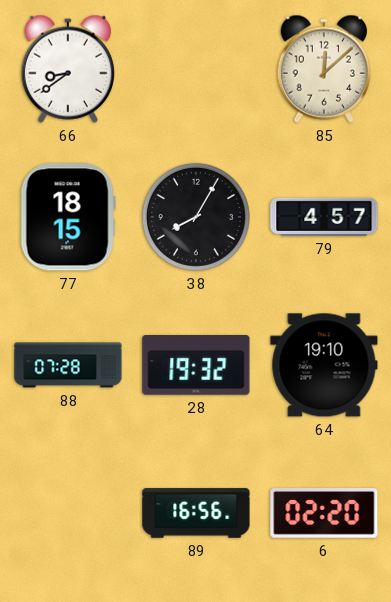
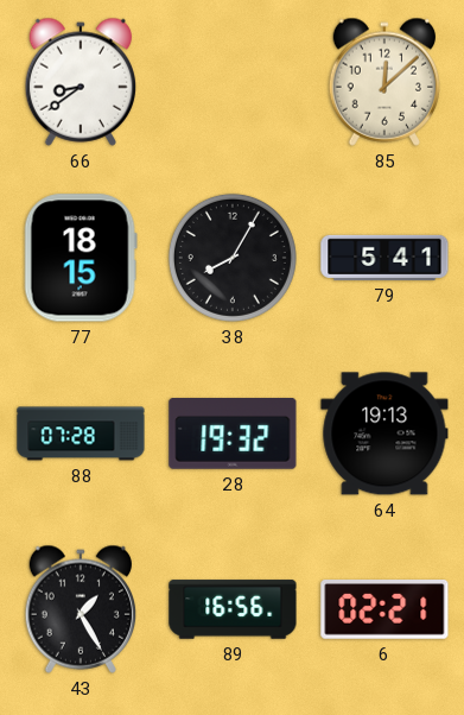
79: 4:57 -> 5:41 (384, 258)
64: 19:10 -> 19:13 (384, 434)
43: none -> 1:25 (80, 609)
6: 02:20 -> 02:21 (384, 610)
